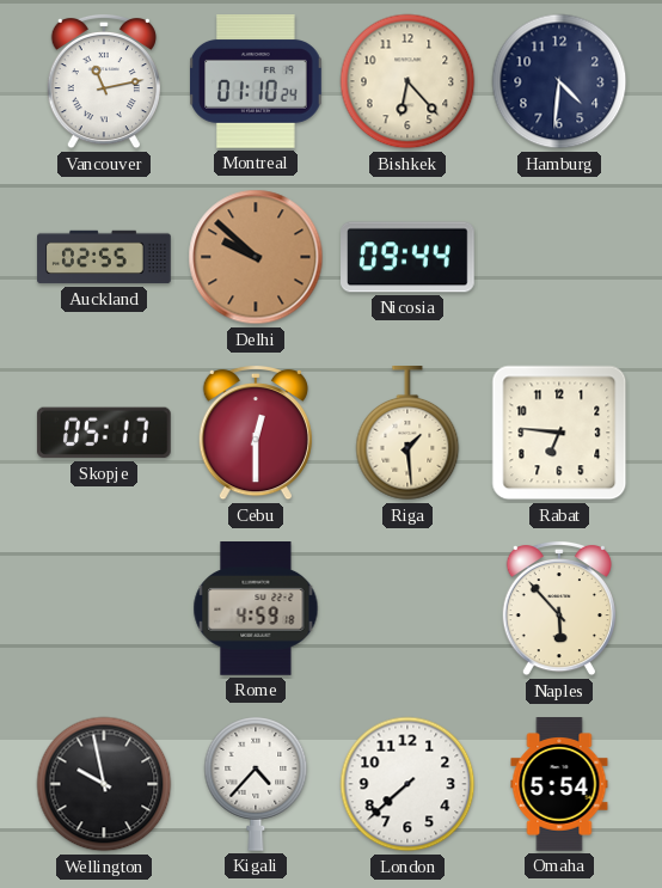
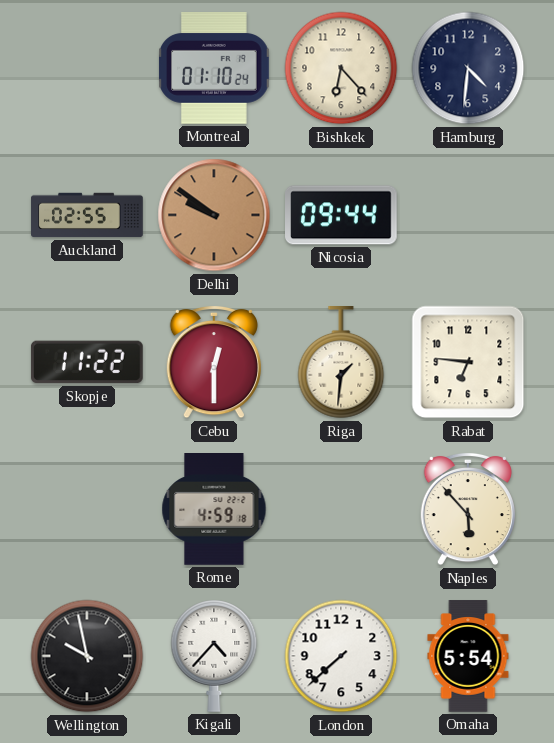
Vancouver: 11:13 -> none (104, 81)
Delhi: 9:52 -> 9:51 (214, 215)
Skopje: 05:17 -> 11:22 (87, 362)
Riga: 1:29 -> 1:31 (341, 363)
